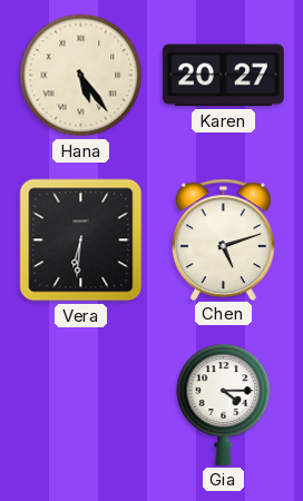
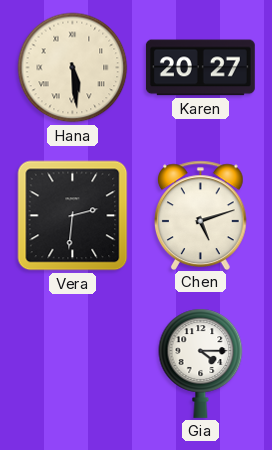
Hana: 5:24 -> 5:29 (73, 68)
Vera: 6:31 -> 2:31 (73, 216)
